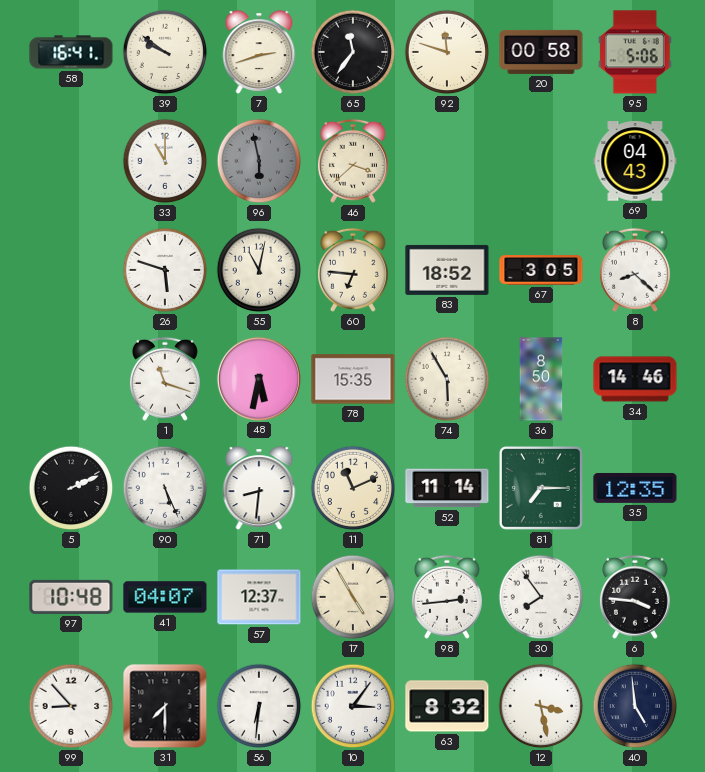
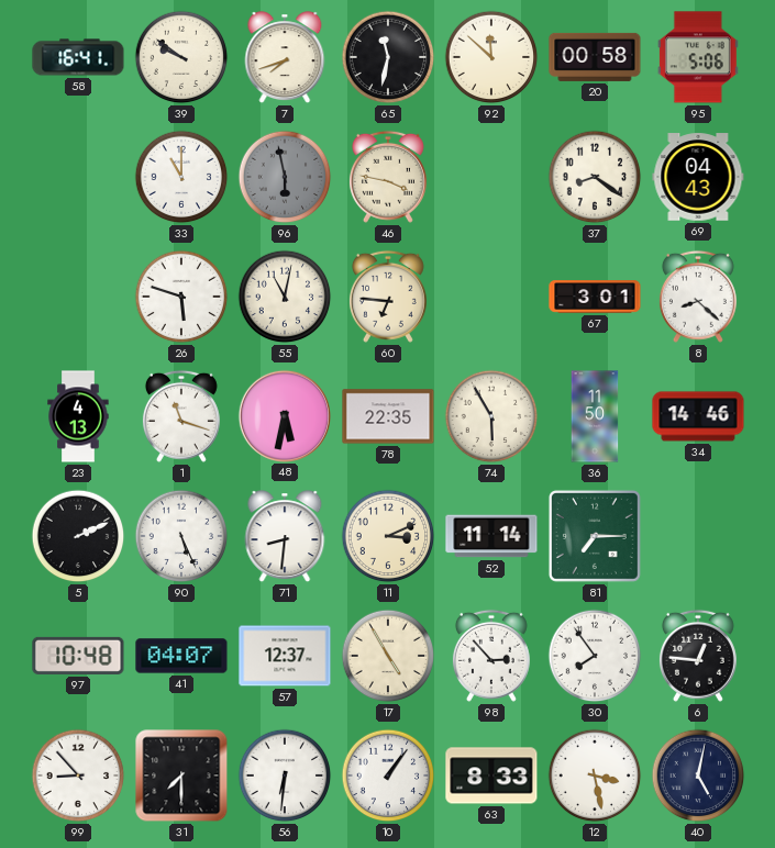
7: 2:42 -> 7:42 (285, 58)
65: 11:36 -> 11:32 (388, 57)
92: 11:48 -> 11:52 (491, 57)
46: 3:38 -> 3:47 (388, 177)
37: none -> 8:21 (595, 177)
83: 18:52 -> none (447, 270)
67: 3:05 -> 3:01 (595, 297)
23: none -> 4:13 (78, 416)
78: 15:35 -> 22:35 (388, 416)
36: 8:50 -> 11:50 (595, 416)
11: 11:11 -> 3:11 (388, 536)
35: 12:35 -> none (635, 488)
98: 2:44 -> 2:53 (491, 656)
6: 3:46 -> 12:46 (698, 656)
10: 3:06 -> 1:06 (388, 776)
63: 8:32 -> 8:33 (491, 776)
40: 4:59 -> 5:02 (698, 776)
